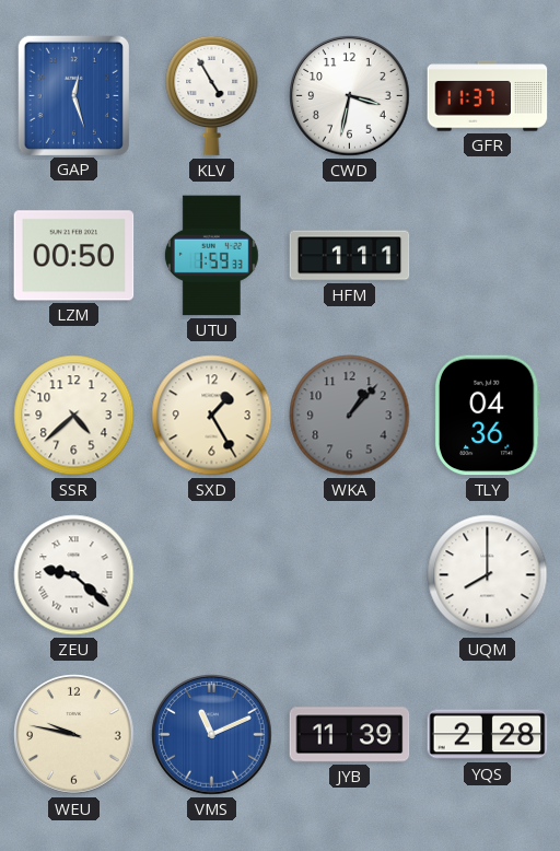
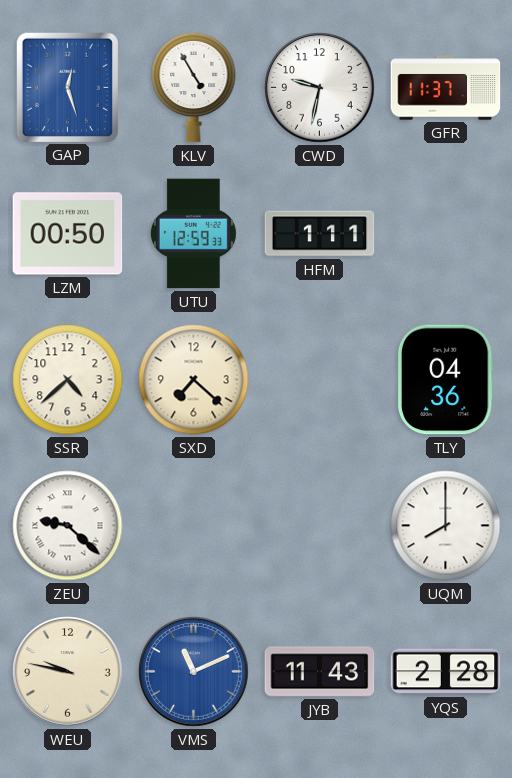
CWD: 3:32 -> 9:32 (320, 88)
UTU: 1:59 -> 12:59 (193, 234)
SXD: 1:25 -> 7:22 (194, 380)
WKA: 1:07 -> none (350, 416)
JYB: 11:39 -> 11:43 (320, 672)
